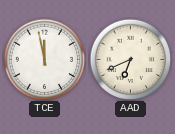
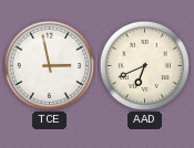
TCE: 11:58 -> 2:58 (49, 65)
